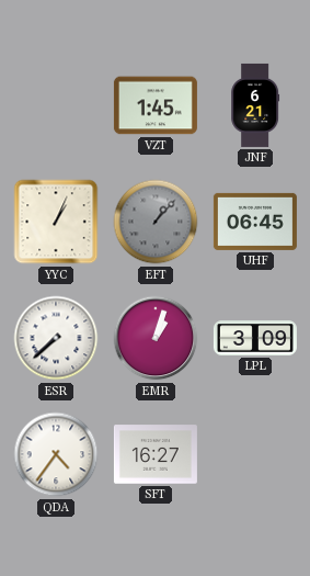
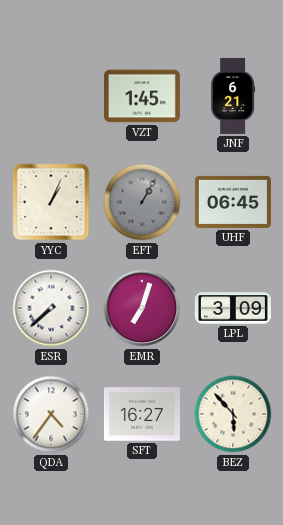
EFT: 1:07 -> 1:05 (142, 202)
EMR: 1:03 -> 7:03 (142, 308)
BEZ: none -> 5:53 (233, 414)
